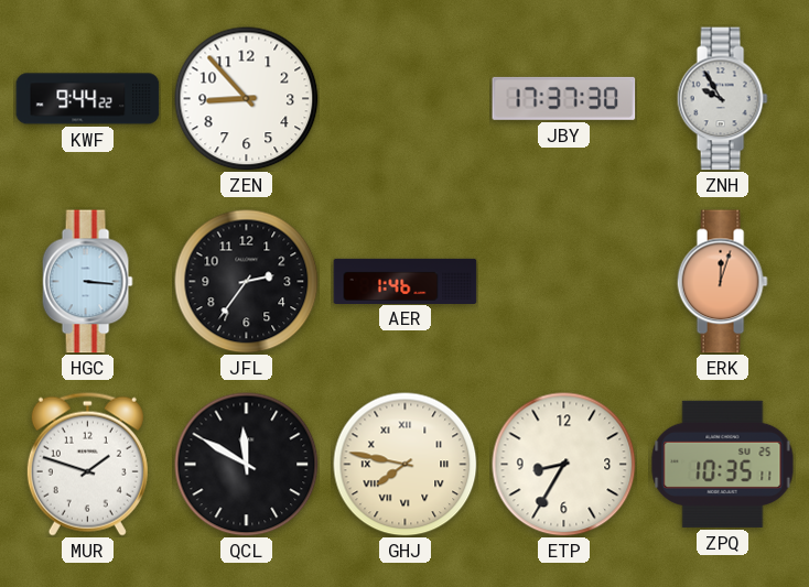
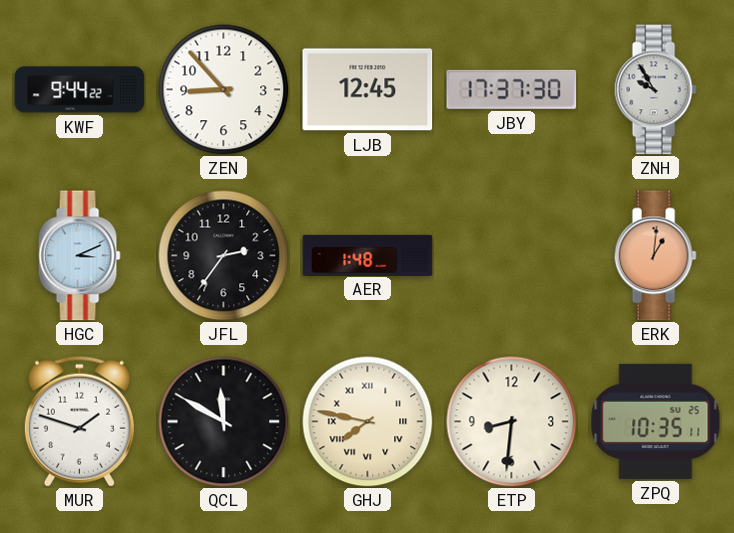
LJB: none -> 12:45 (368, 90)
HGC: 3:16 -> 3:11 (79, 256)
AER: 1:46 -> 1:48 (368, 255)
ERK: 12:03 -> 1:01 (655, 256)
ETP: 8:35 -> 8:31 (512, 422)
